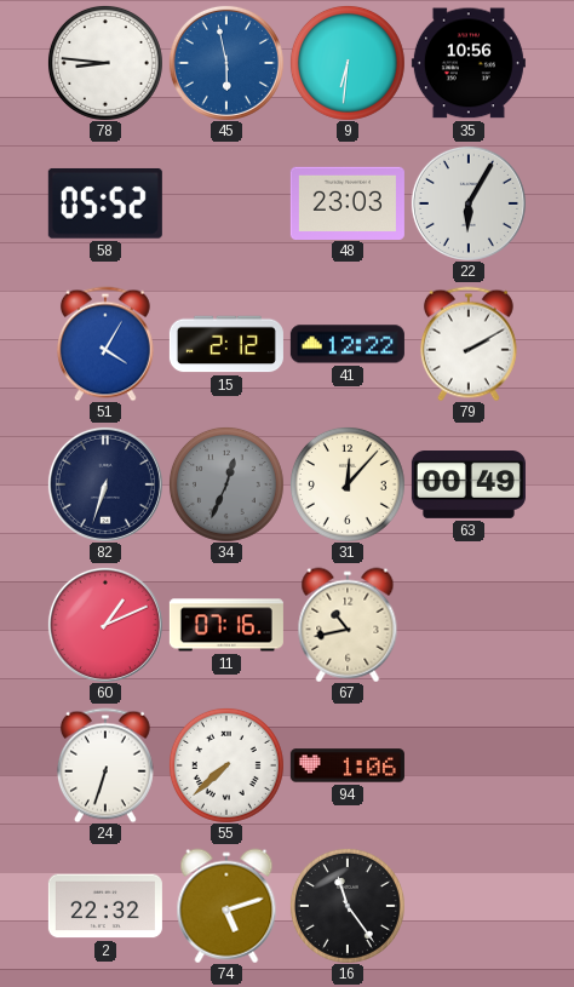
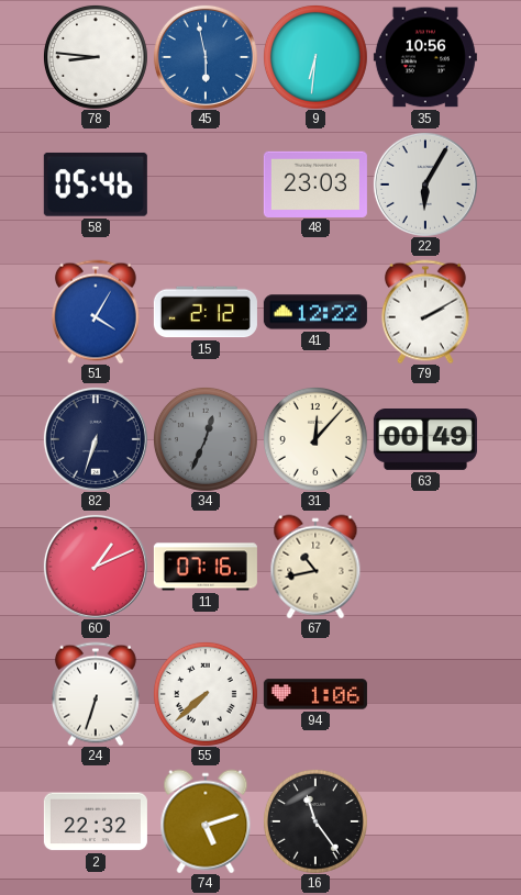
58: 05:52 -> 05:46 (96, 184)
